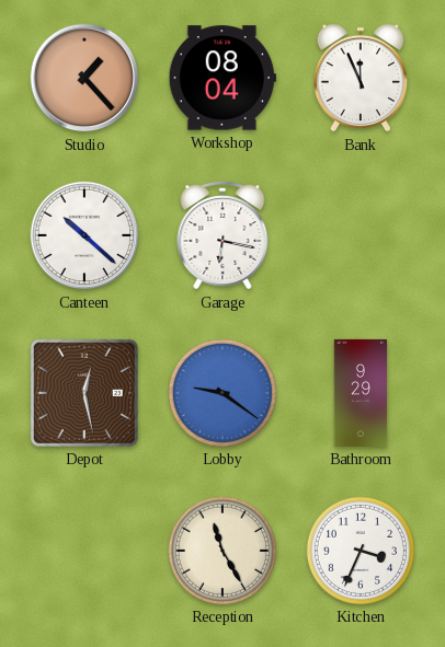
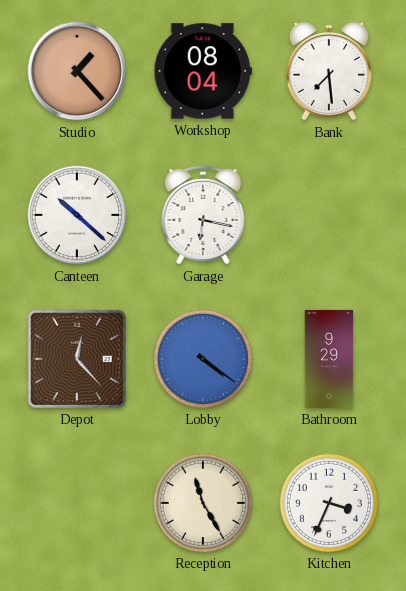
Bank: 11:56 -> 7:29 (328, 71)
Depot: 12:28 -> 12:23 (77, 359)
Lobby: 9:21 -> 4:21 (203, 359)
